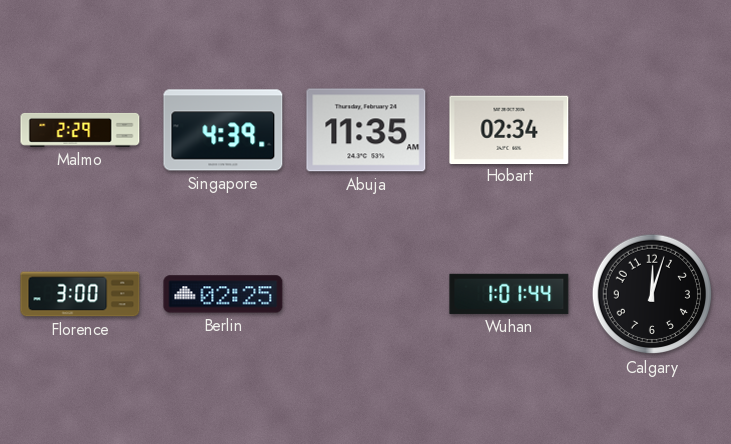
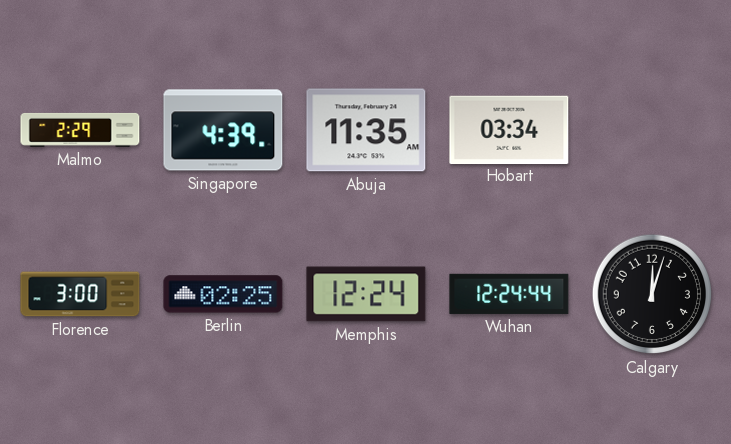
Hobart: 02:34 -> 03:34 (509, 129)
Memphis: none -> 12:24 (366, 294)
Wuhan: 1:01 -> 12:24 (509, 294)
